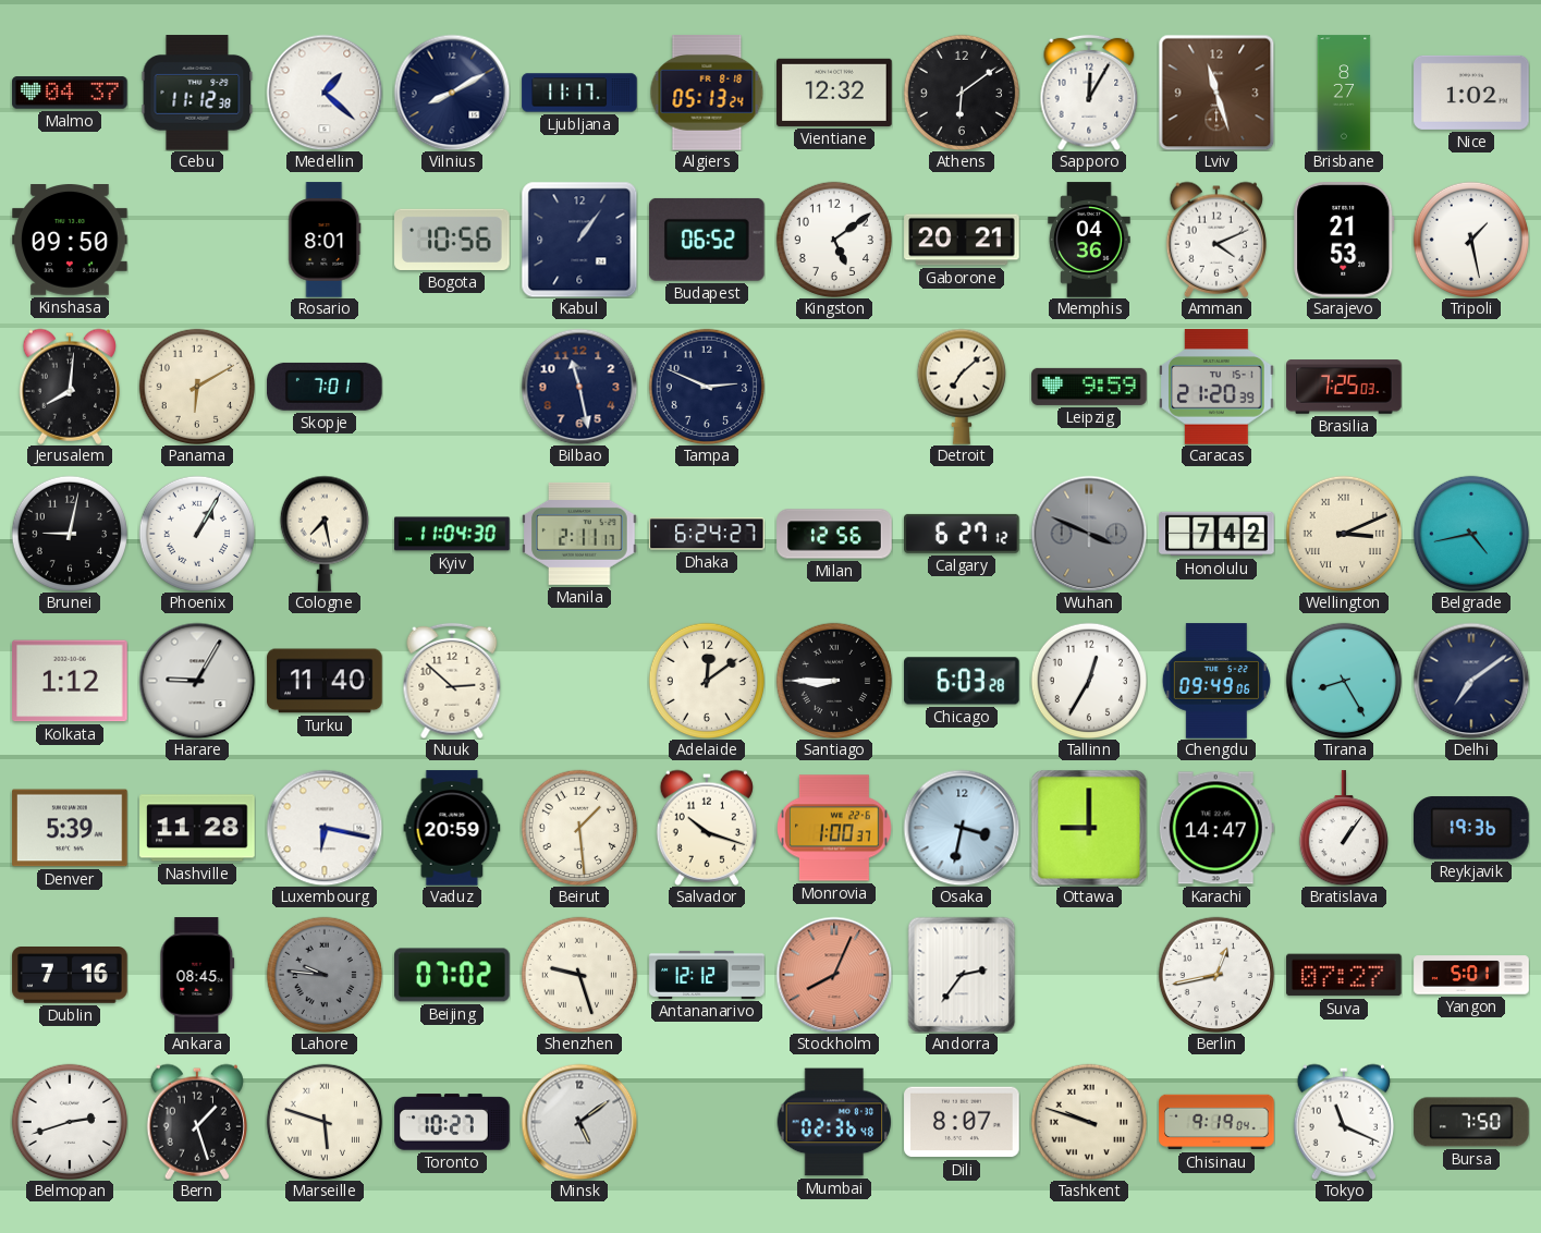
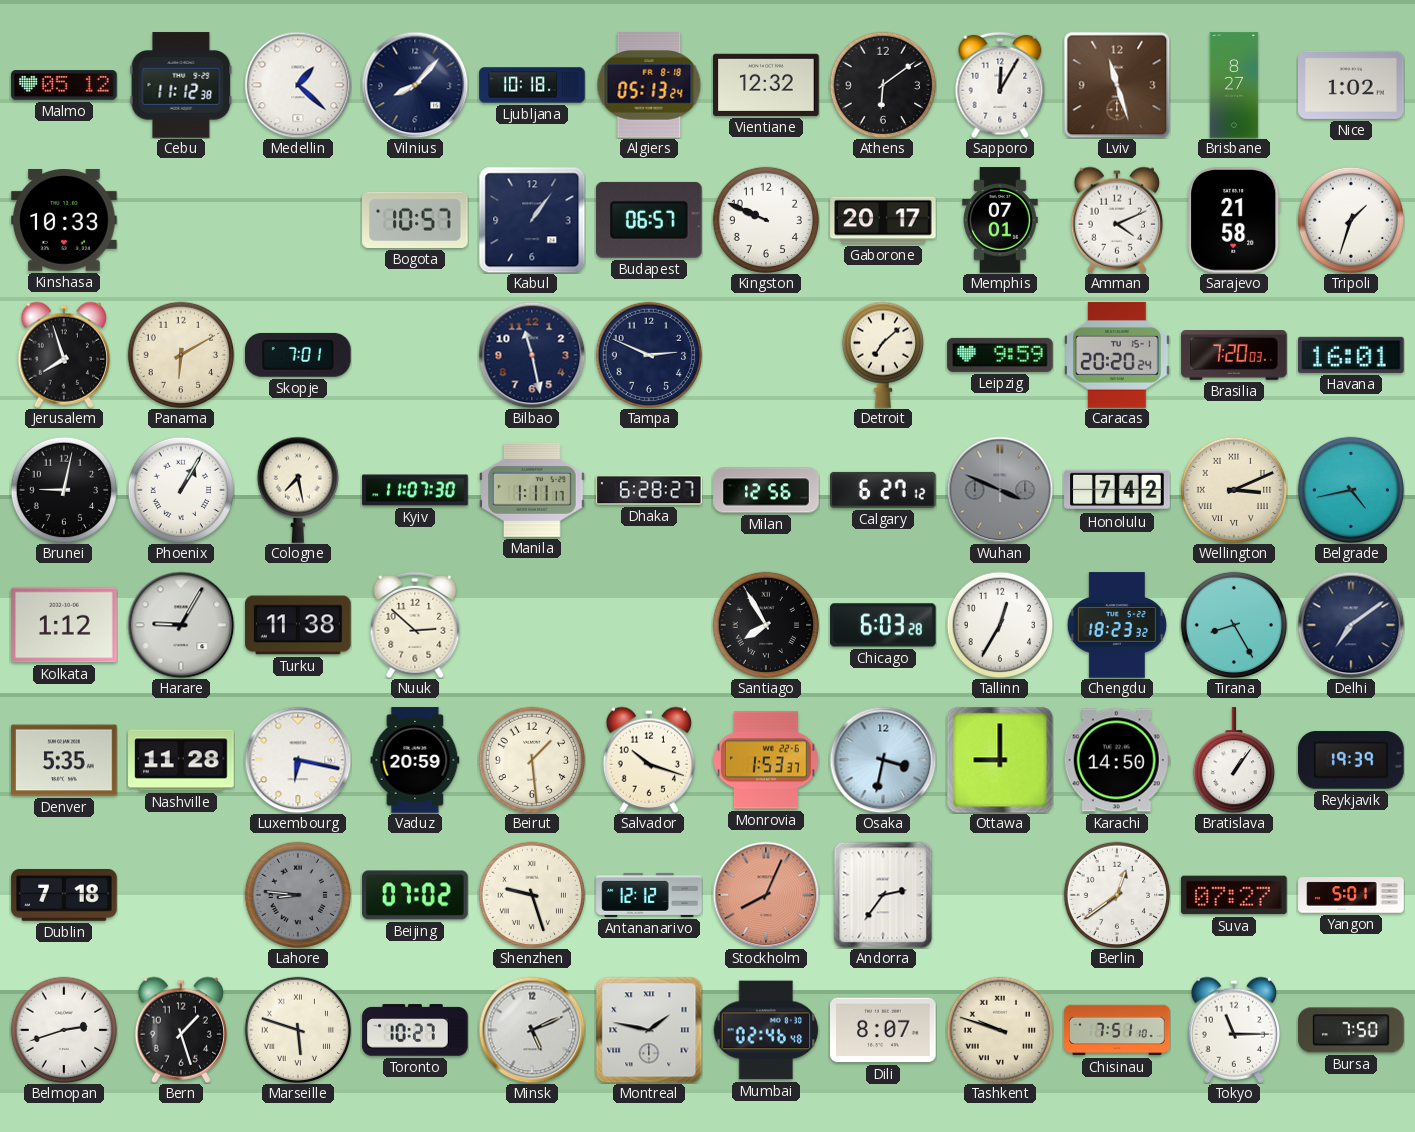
Malmo: 04:37 -> 05:12 (64, 85)
Vilnius: 8:10 -> 8:07 (415, 85)
Ljubljana: 11:17 -> 10:18 (532, 85)
Kinshasa: 09:50 -> 10:33 (64, 221)
Rosario: 8:01 -> none (325, 240)
Bogota: 10:56 -> 10:57 (415, 220)
Budapest: 06:52 -> 06:57 (649, 220)
Kingston: 5:09 -> 9:49 (765, 219)
Gaborone: 20:21 -> 20:17 (883, 220)
Memphis: 04:36 -> 07:01 (1000, 220)
Sarajevo: 21:53 -> 21:58 (1234, 220)
Tripoli: 1:28 -> 1:33 (1350, 219)
Jerusalem: 8:01 -> 7:57 (63, 355)
Caracas: 21:20 -> 20:20 (1117, 355)
Brasilia: 7:25 -> 7:20 (1234, 355)
Havana: none -> 16:01 (1351, 355)
Kyiv: 11:04 -> 11:07 (415, 490)
Manila: 2:11 -> 1:11 (532, 490)
Dhaka: 6:24 -> 6:28 (649, 490)
Turku: 11:40 -> 11:38 (298, 625)
Adelaide: 12:09 -> none (706, 680)
Santiago: 8:45 -> 7:55 (765, 624)
Chengdu: 09:49 -> 18:23 (1117, 625)
Denver: 5:39 -> 5:35 (64, 760)
Monrovia: 1:00 -> 1:53 (767, 760)
Karachi: 14:47 -> 14:50 (1117, 760)
Reykjavik: 19:36 -> 19:39 (1351, 760)
Dublin: 7:16 -> 7:18 (64, 895)
Ankara: 08:45 -> none (197, 975)
Lahore: 9:46 -> 8:46 (297, 894)
Berlin: 12:43 -> 12:39 (1116, 894)
Minsk: 5:09 -> 5:11 (532, 1030)
Montreal: none -> 1:47 (649, 1030)
Mumbai: 02:36 -> 02:46 (766, 1030)
Chisinau: 9:19 -> 7:51 (1117, 1030)
Tokyo: 11:19 -> 11:15 (1233, 1030)
